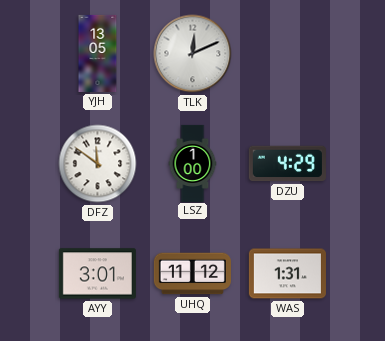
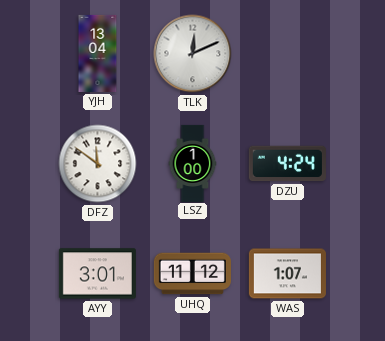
YJH: 13:05 -> 13:04 (98, 53)
DZU: 4:29 -> 4:24 (287, 164)
WAS: 1:31 -> 1:07 (287, 274)
